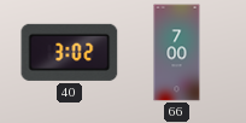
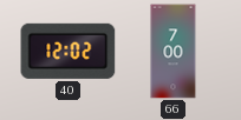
40: 3:02 -> 12:02 (69, 51)
